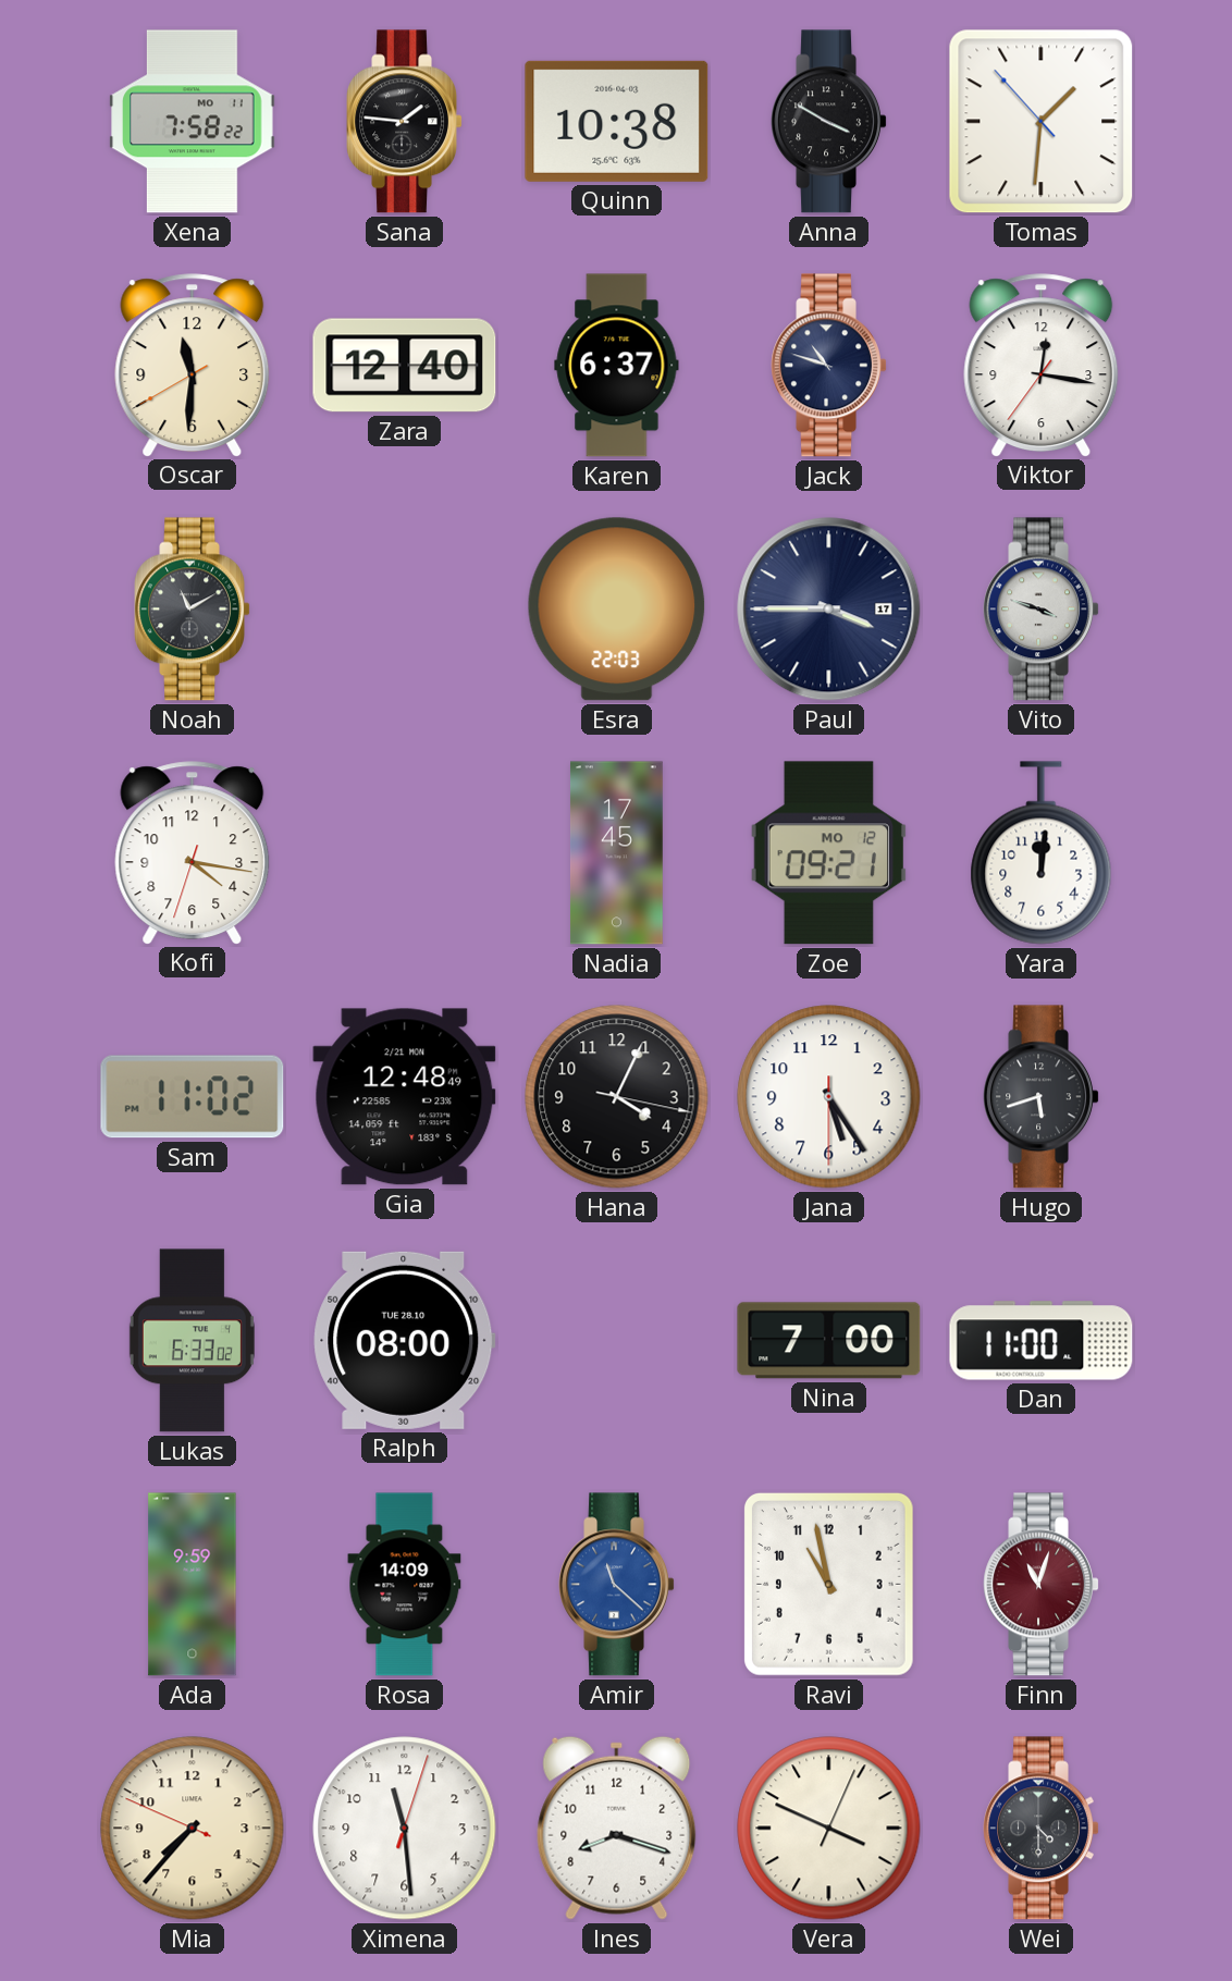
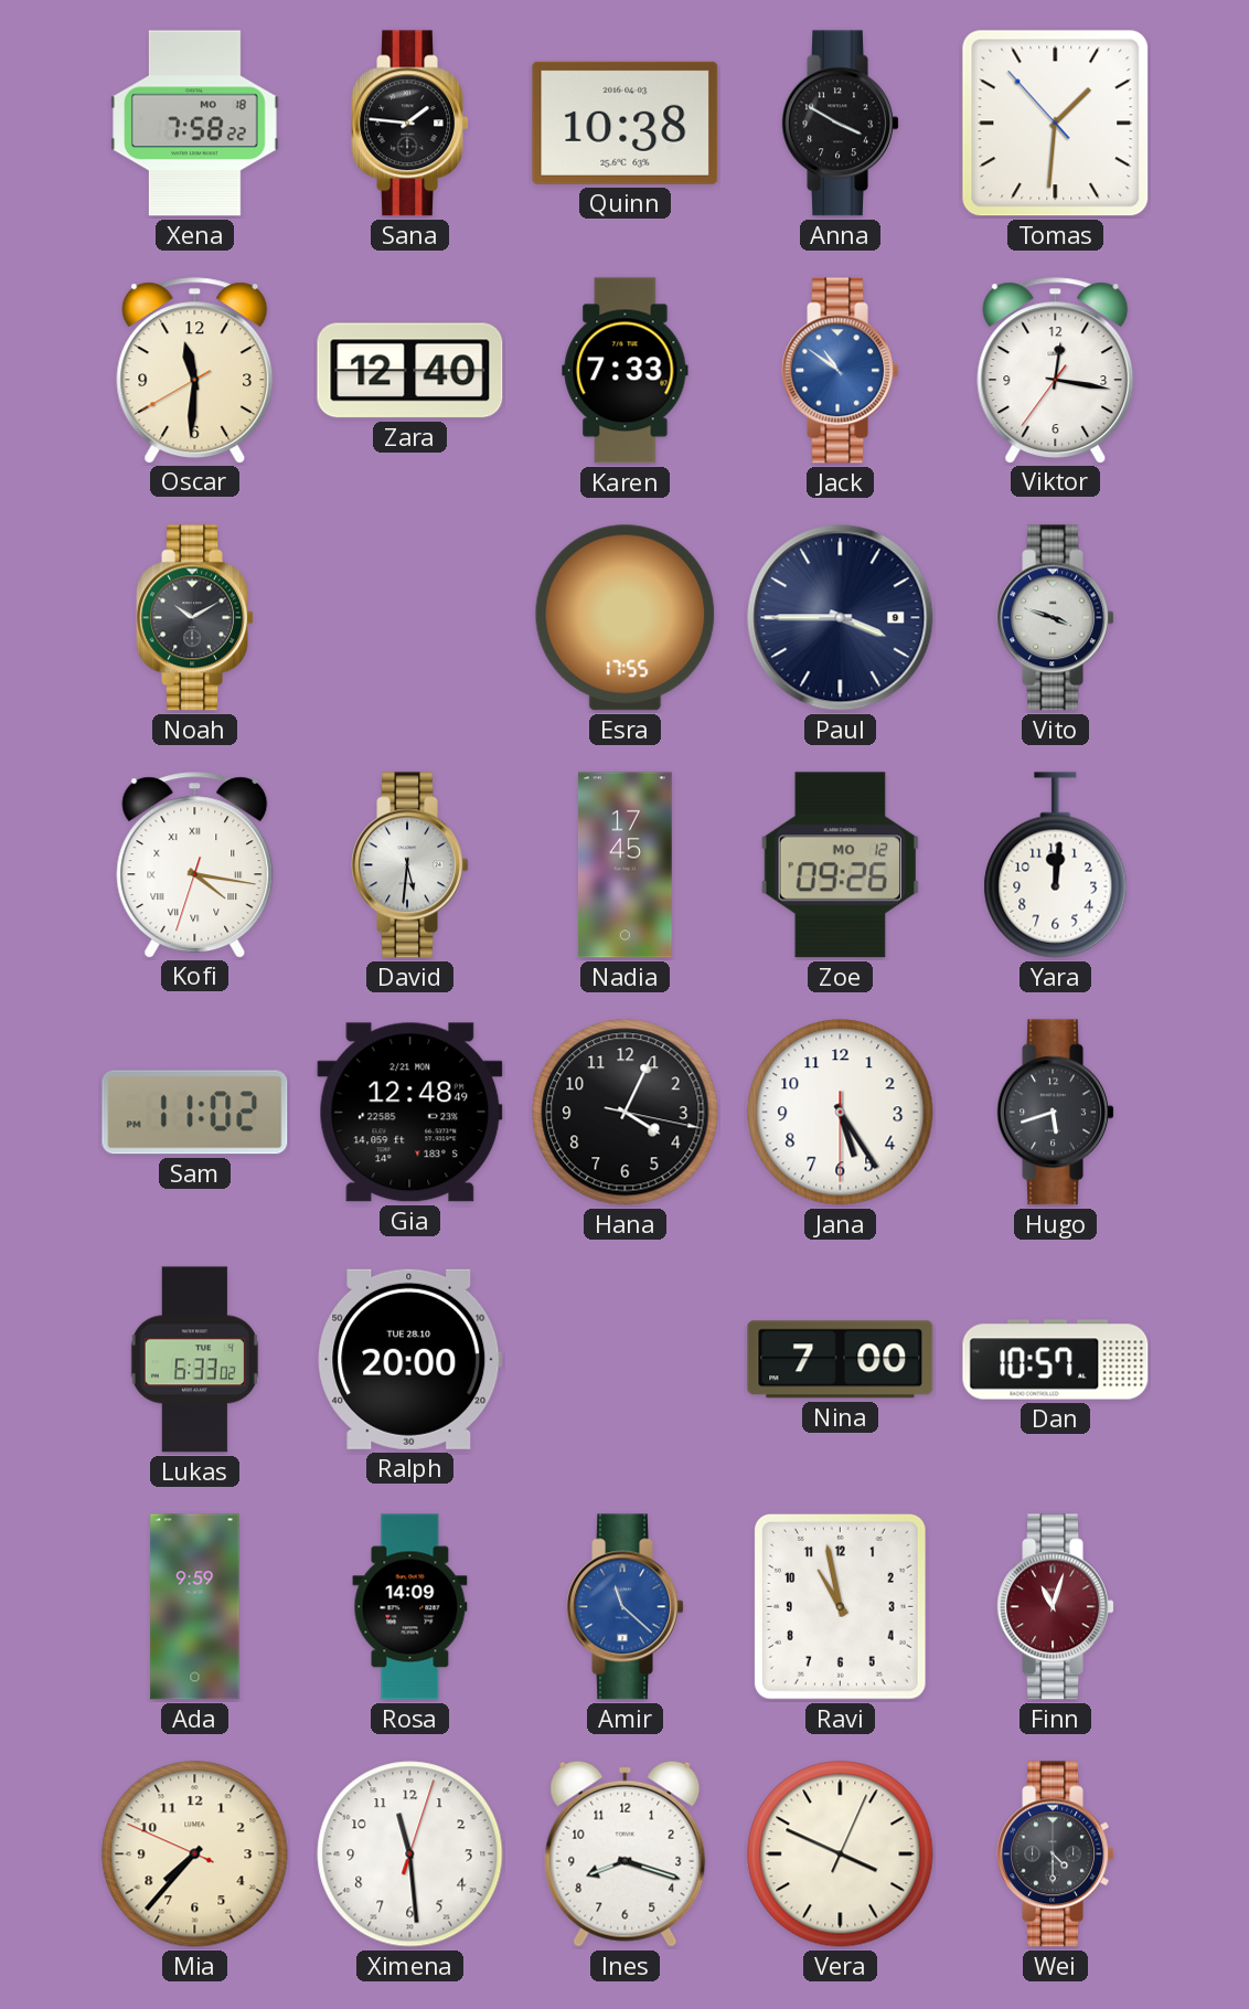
Xena date: MO 11 -> MO 18 (195, 124)
Karen: 6:37 -> 7:33 (626, 371)
Jack: 10:48 -> 10:51 (841, 371)
Jack dial: navy -> blue (841, 371)
Noah: 11:10 -> 10:10 (195, 618)
Esra: 22:03 -> 17:55 (626, 618)
Paul date: 17 -> 9 (841, 618)
Kofi numerals: Arabic -> Roman (195, 864)
David: none -> 5:31 (410, 865)
Zoe: 09:21 -> 09:26 (840, 865)
Ralph: 08:00 -> 20:00 (410, 1359)
Dan: 11:00 -> 10:57 (1056, 1360)
